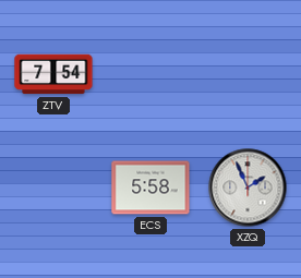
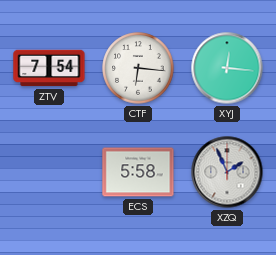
CTF: none -> 6:16 (138, 68)
XYJ: none -> 12:16 (227, 68)
